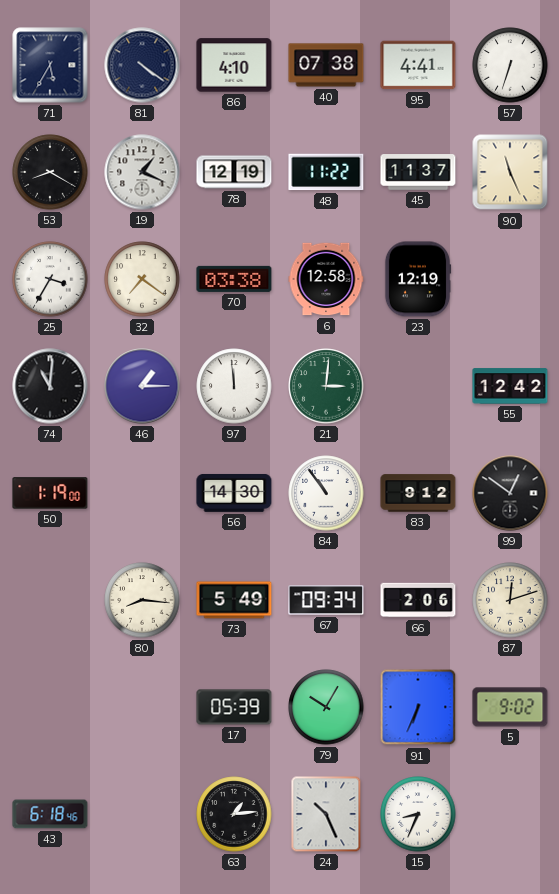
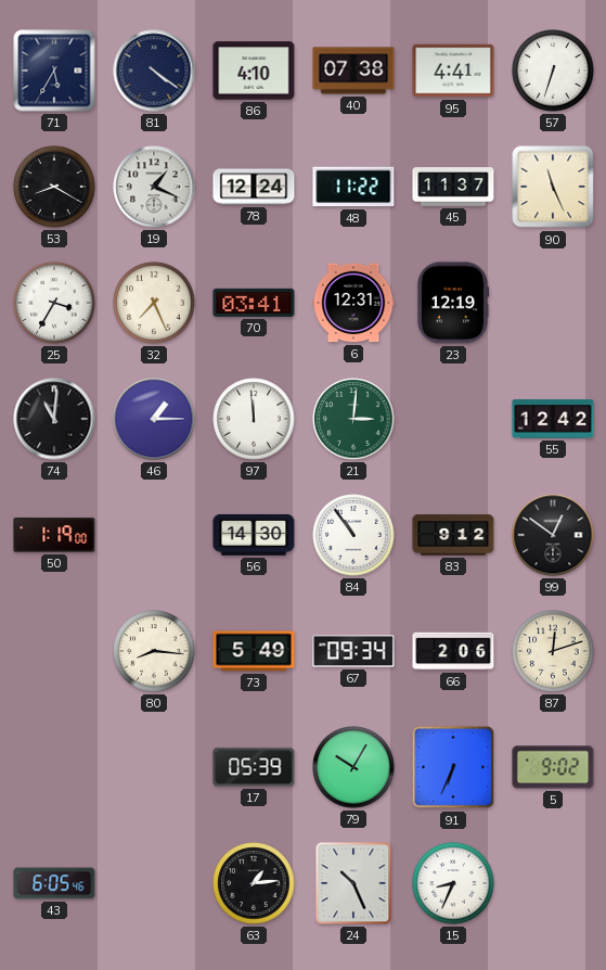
78: 12:19 -> 12:24 (254, 187)
32: 7:21 -> 7:26 (154, 303)
70: 03:38 -> 03:41 (254, 303)
6: 12:58 -> 12:31 (353, 303)
43: 6:18 -> 6:05 (54, 883)
